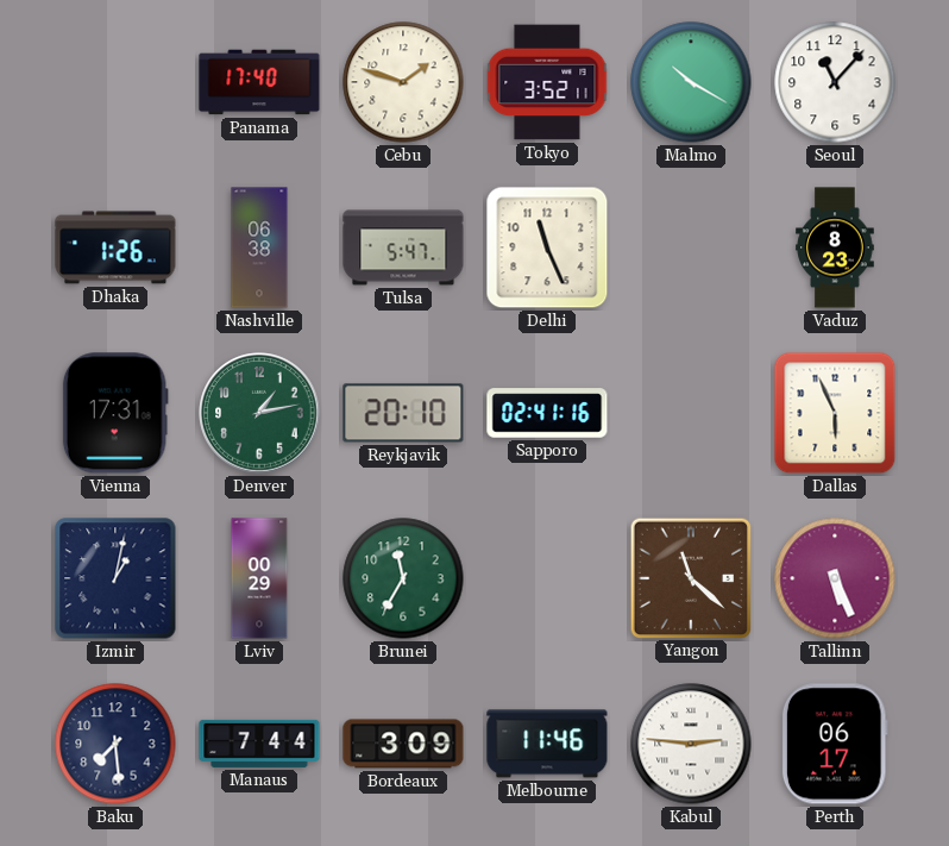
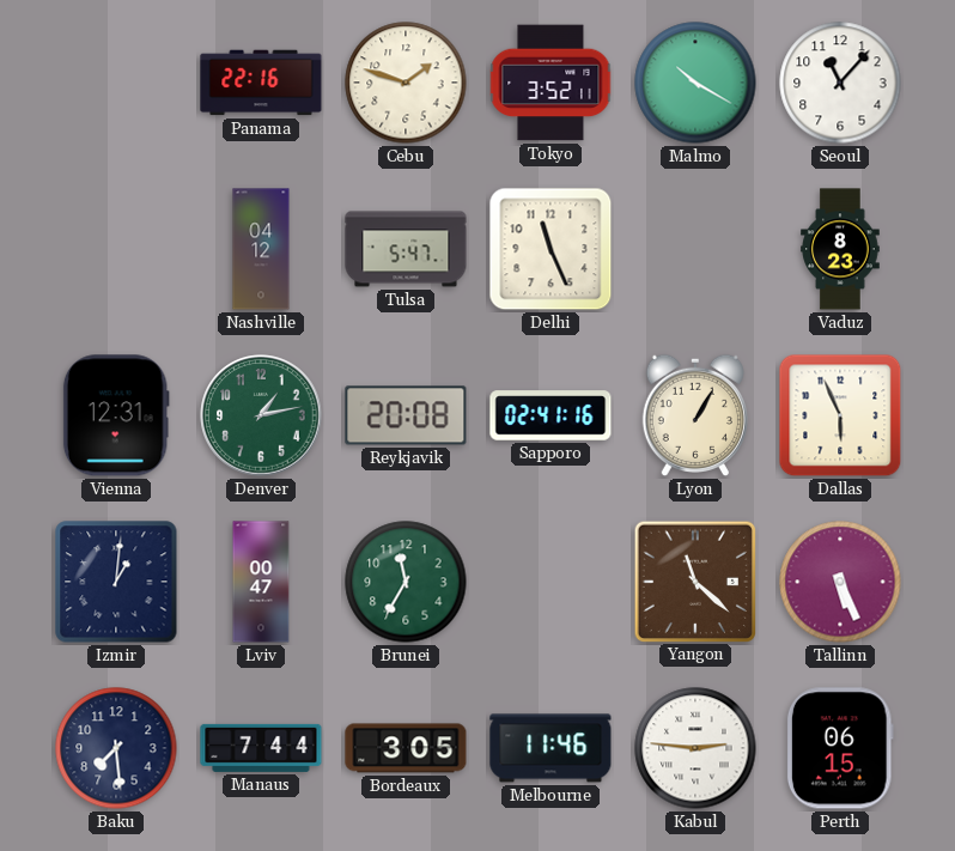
Panama: 17:40 -> 22:16 (261, 83)
Dhaka: 1:26 -> none (115, 247)
Nashville: 06:38 -> 04:12 (261, 249)
Vienna: 17:31 -> 12:31 (116, 415)
Reykjavik: 20:10 -> 20:08 (406, 415)
Lyon: none -> 1:05 (694, 415)
Izmir: 1:02 -> 1:01 (116, 582)
Lviv: 00:29 -> 00:47 (261, 582)
Bordeaux: 3:09 -> 3:05 (406, 748)
Perth: 06:17 -> 06:15 (840, 748)
